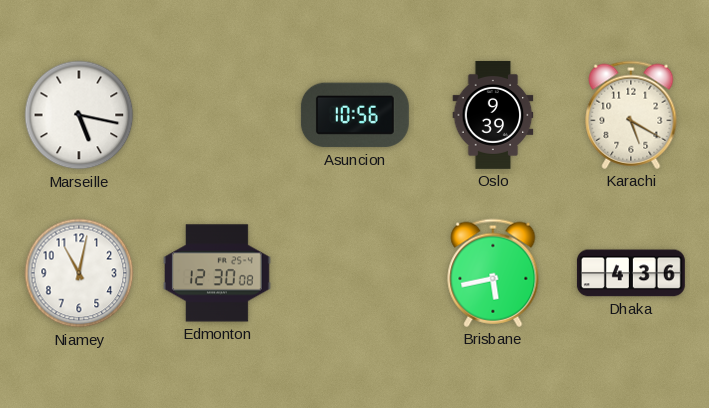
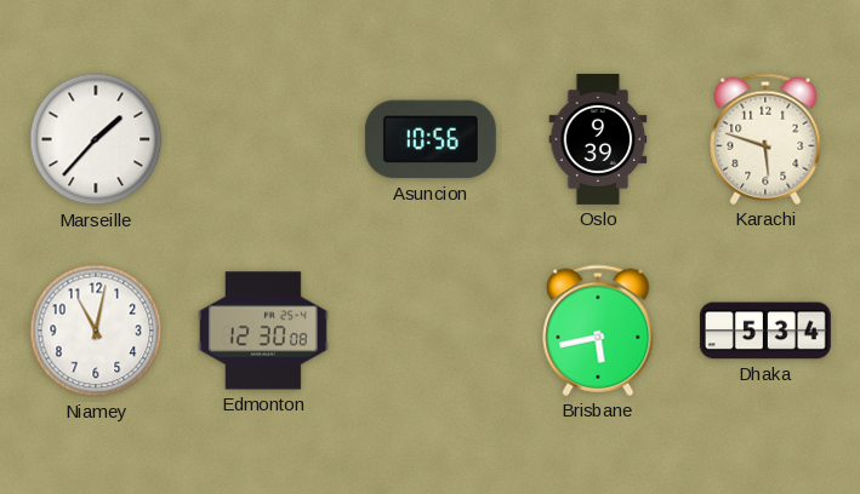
Marseille: 5:17 -> 1:37 (96, 139)
Karachi: 5:20 -> 5:48 (765, 139)
Dhaka: 4:36 -> 5:34 (765, 331)
